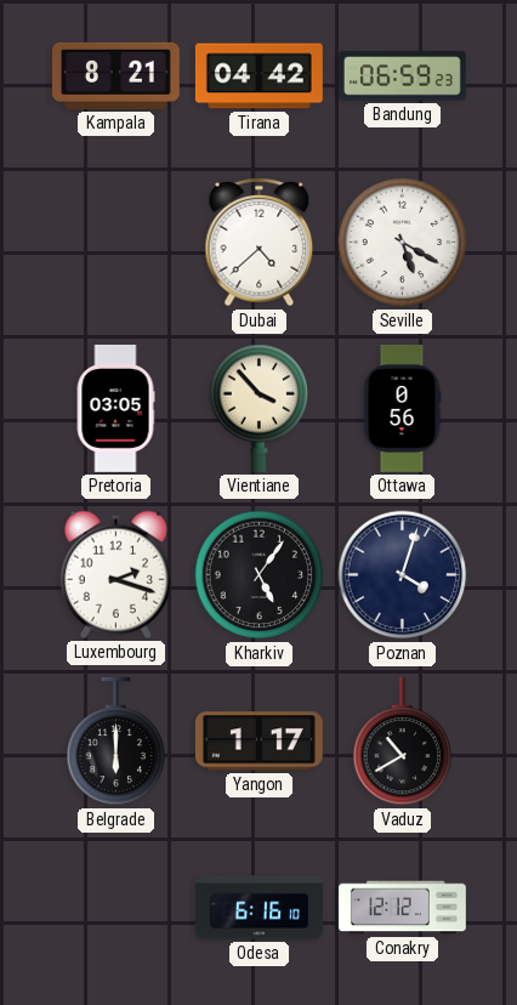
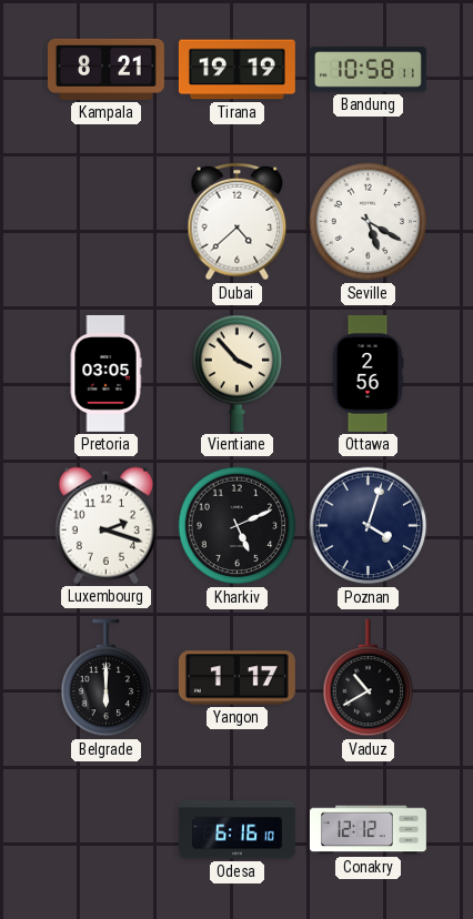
Tirana: 04:42 -> 19:19 (236, 70)
Bandung: 06:59 -> 10:58 (368, 70)
Ottawa: 0:56 -> 2:56 (368, 373)
Kharkiv: 5:06 -> 5:11 (238, 526)
